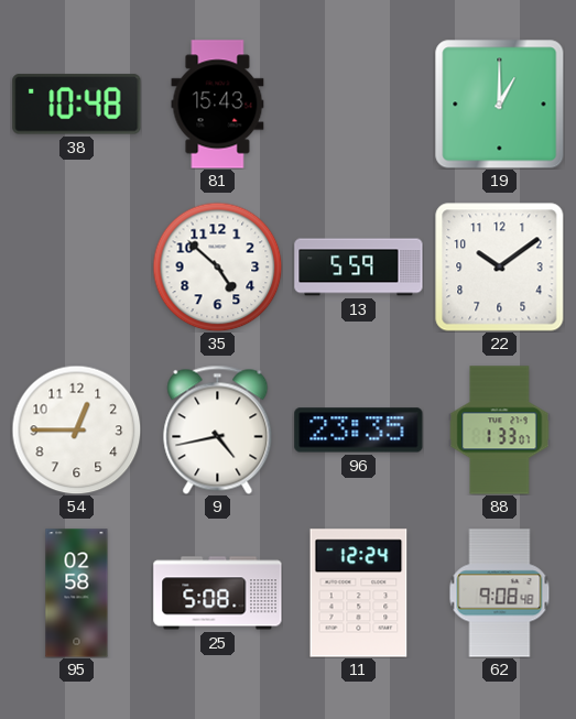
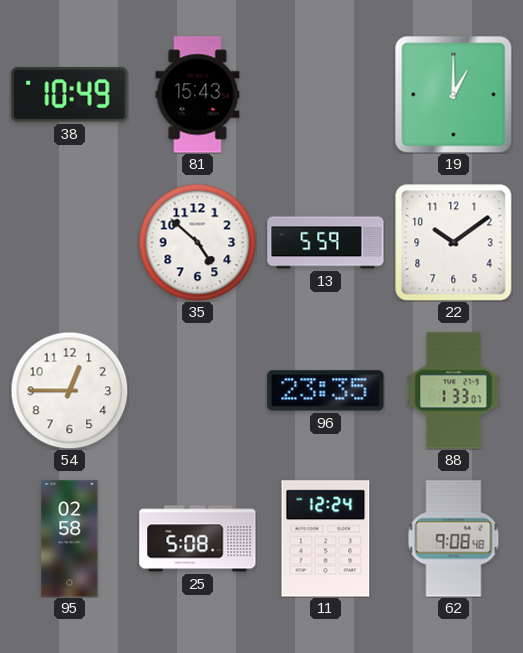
38: 10:48 -> 10:49 (70, 95)
9: 4:43 -> none (218, 429)
